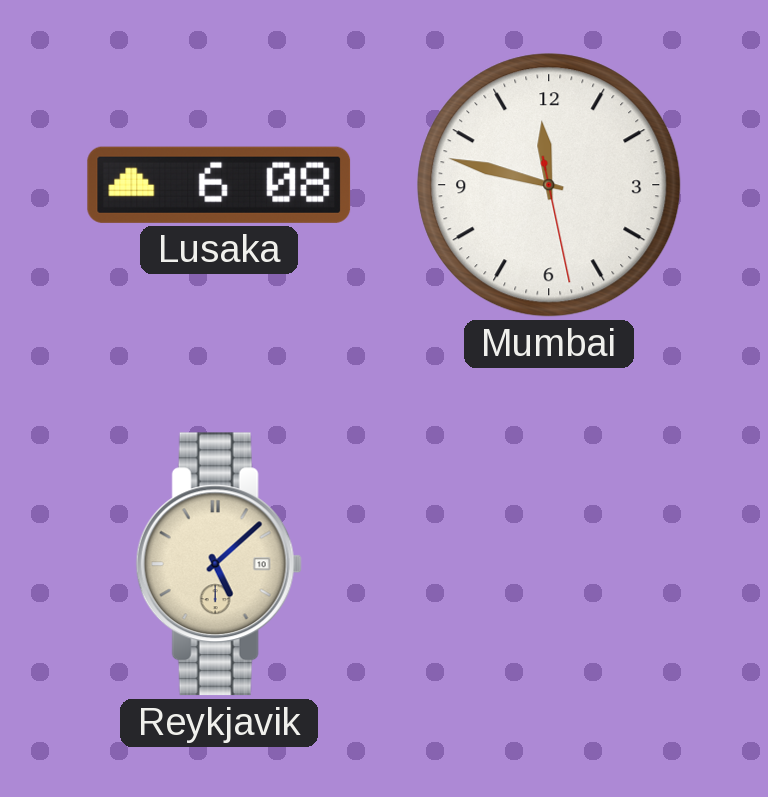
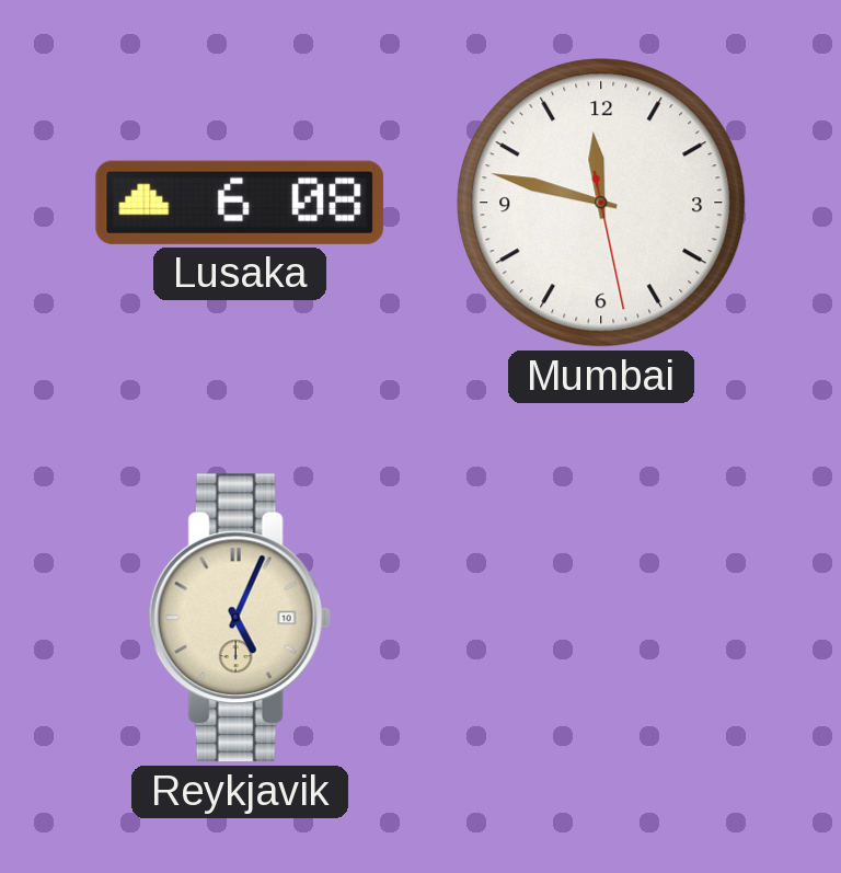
Reykjavik: 5:08 -> 5:04 (240, 618)
